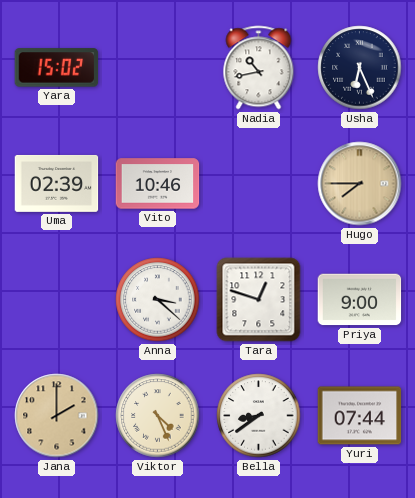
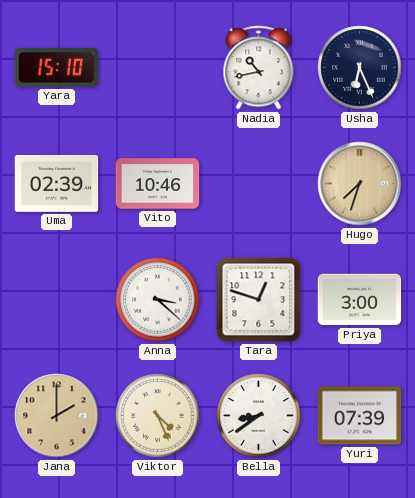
Yara: 15:02 -> 15:10 (57, 68)
Hugo: 7:45 -> 7:33 (360, 184)
Priya: 9:00 -> 3:00 (360, 300)
Yuri: 07:44 -> 07:39 (360, 416)
